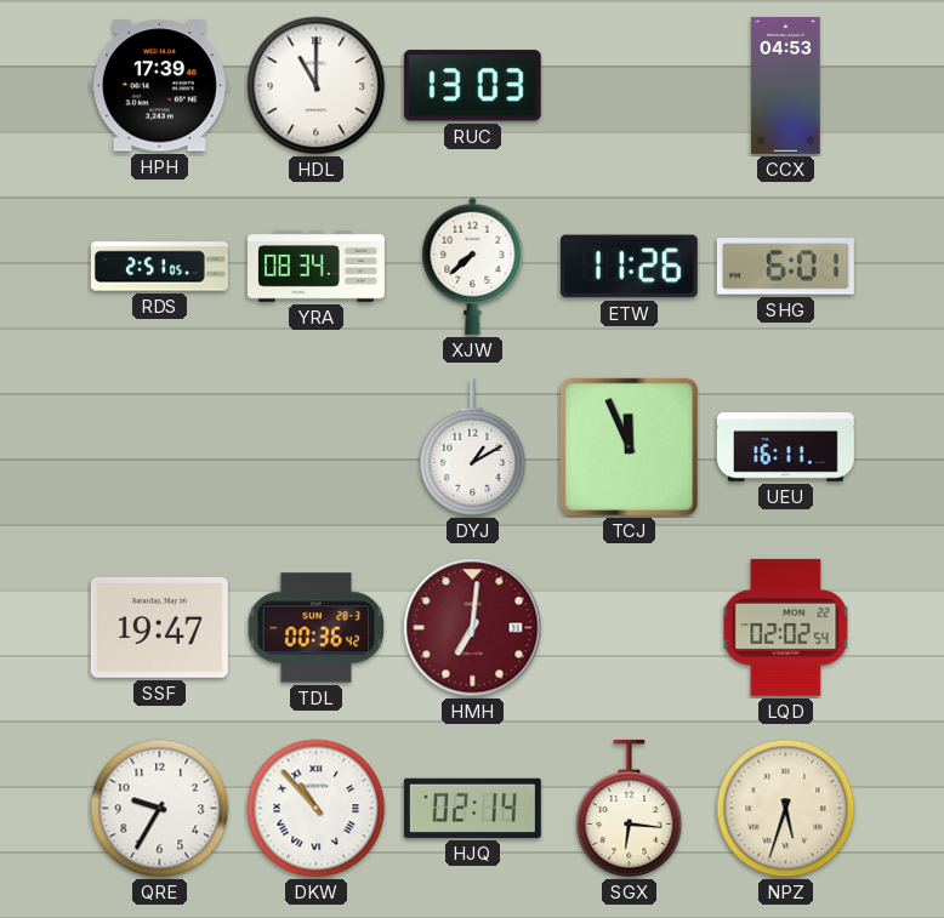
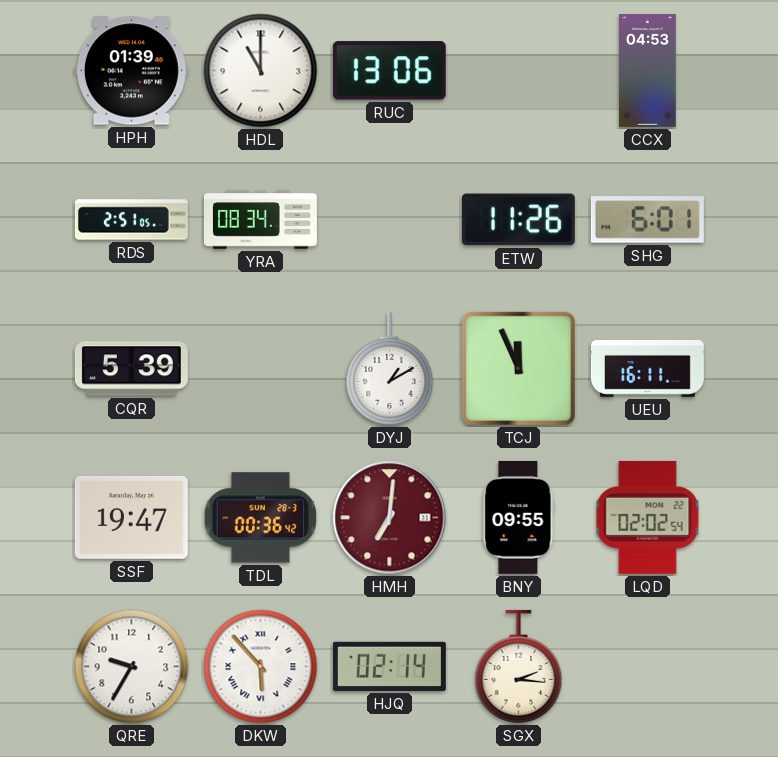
HPH: 17:39 -> 01:39 (131, 71)
RUC: 13:03 -> 13:06 (389, 71)
XJW: 7:38 -> none (473, 266)
CQR: none -> 5:39 (131, 369)
BNY: none -> 09:55 (519, 517)
DKW: 10:53 -> 5:53 (261, 667)
SGX: 6:16 -> 2:16 (519, 666)
NPZ: 5:33 -> none (786, 809)
